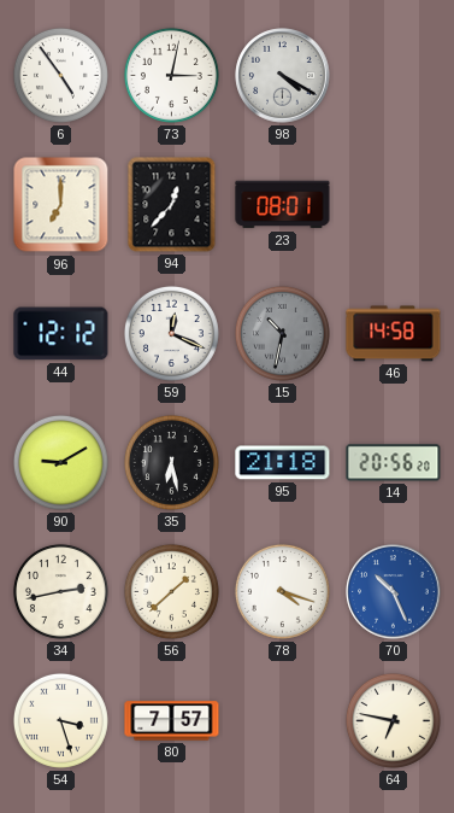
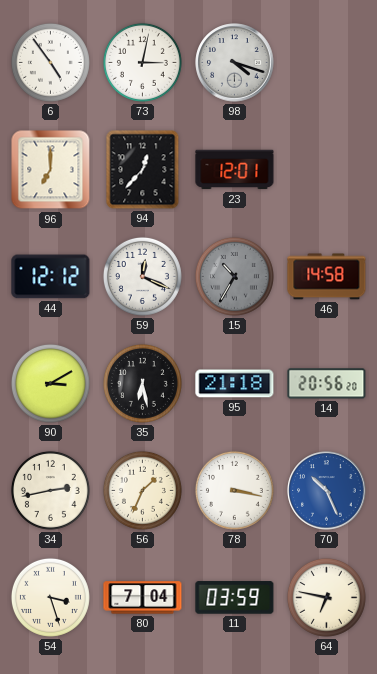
98: 4:20 -> 4:18 (235, 63)
23: 08:01 -> 12:01 (235, 170)
15: 10:32 -> 10:35 (234, 276)
90: 9:10 -> 3:10 (50, 383)
56: 1:38 -> 1:34 (142, 490)
78: 4:18 -> 3:17 (234, 490)
80: 7:57 -> 7:04 (143, 598)
11: none -> 03:59 (235, 598)
